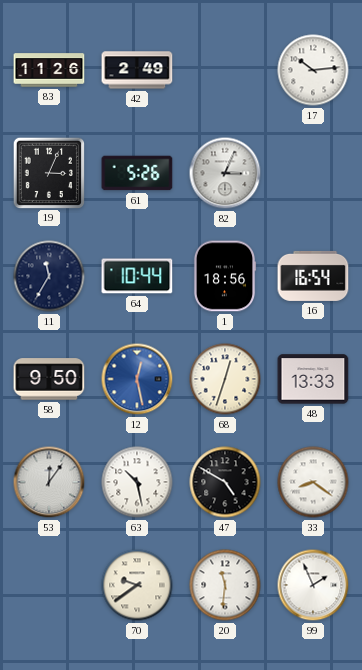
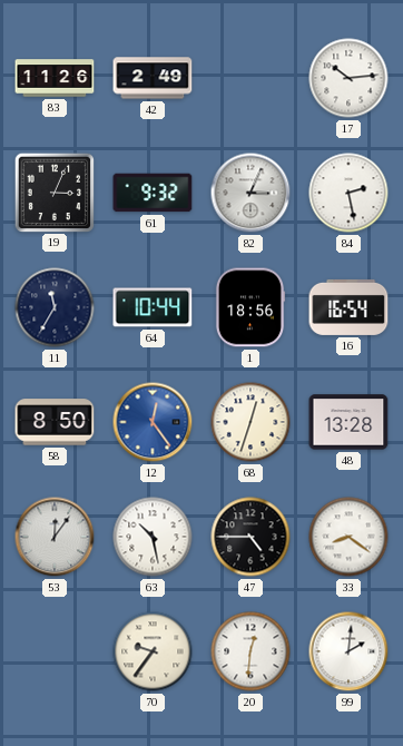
61: 5:26 -> 9:32 (153, 193)
84: none -> 2:28 (348, 193)
58: 9:50 -> 8:50 (55, 422)
12: 12:28 -> 12:24 (153, 422)
48: 13:33 -> 13:28 (348, 422)
47: 4:50 -> 4:45 (250, 537)
70: 9:39 -> 9:36 (153, 651)
20: 11:31 -> 12:31 (250, 651)
99: 1:56 -> 2:01 (348, 651)
